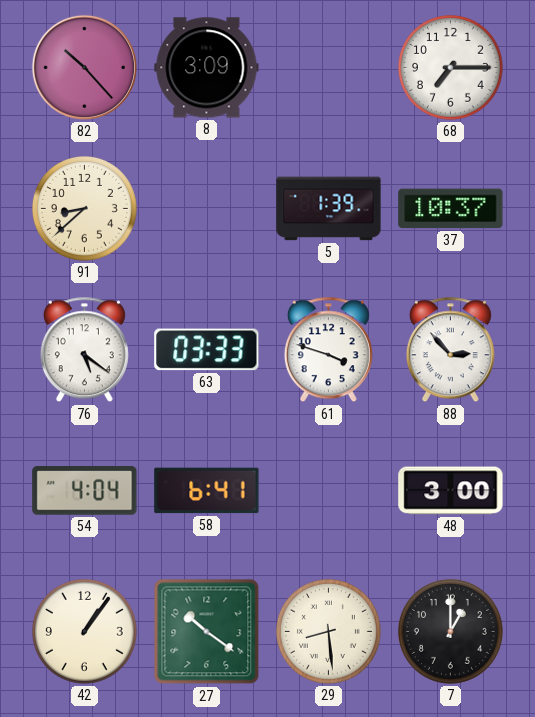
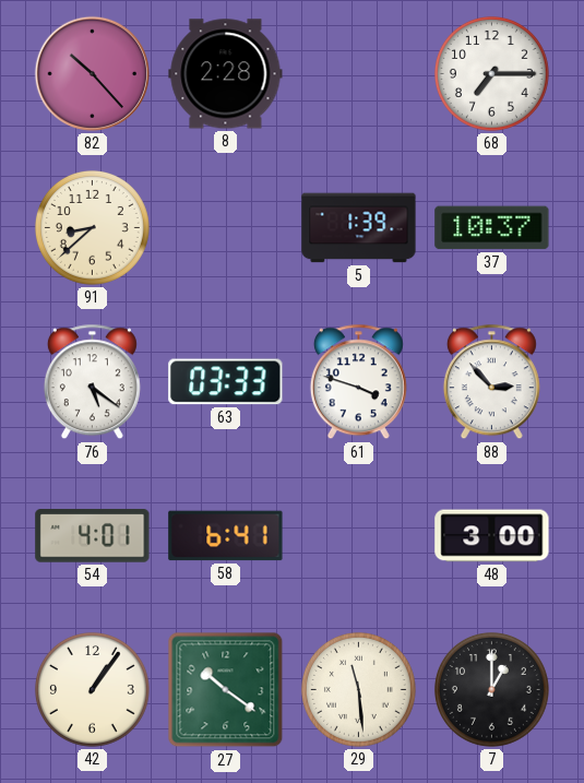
8: 3:09 -> 2:28 (226, 74)
54: 4:04 -> 4:01 (93, 536)
29: 8:29 -> 11:29 (358, 689)
